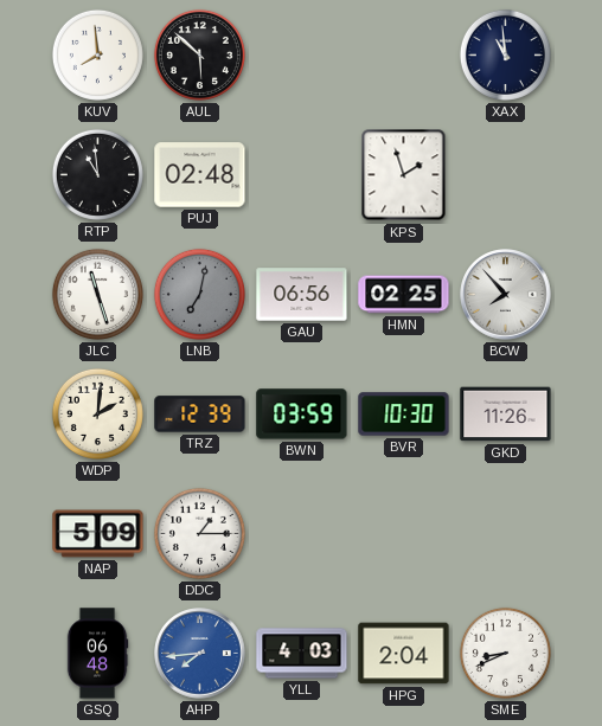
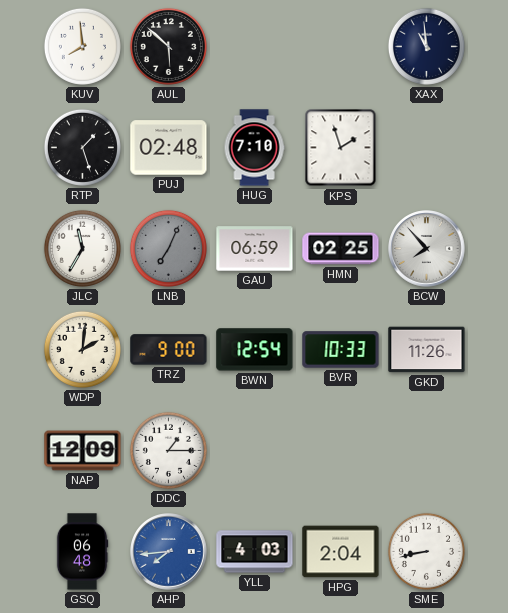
RTP: 10:59 -> 1:27 (82, 147)
HUG: none -> 7:10 (254, 148)
JLC: 11:27 -> 11:35 (82, 248)
LNB: 7:02 -> 7:04 (168, 248)
GAU: 06:56 -> 06:59 (255, 249)
TRZ: 12:39 -> 9:00 (169, 350)
BWN: 03:59 -> 12:54 (255, 350)
BVR: 10:30 -> 10:33 (341, 350)
NAP: 5:09 -> 12:09 (83, 451)
SME: 8:41 -> 8:43 (426, 551)
